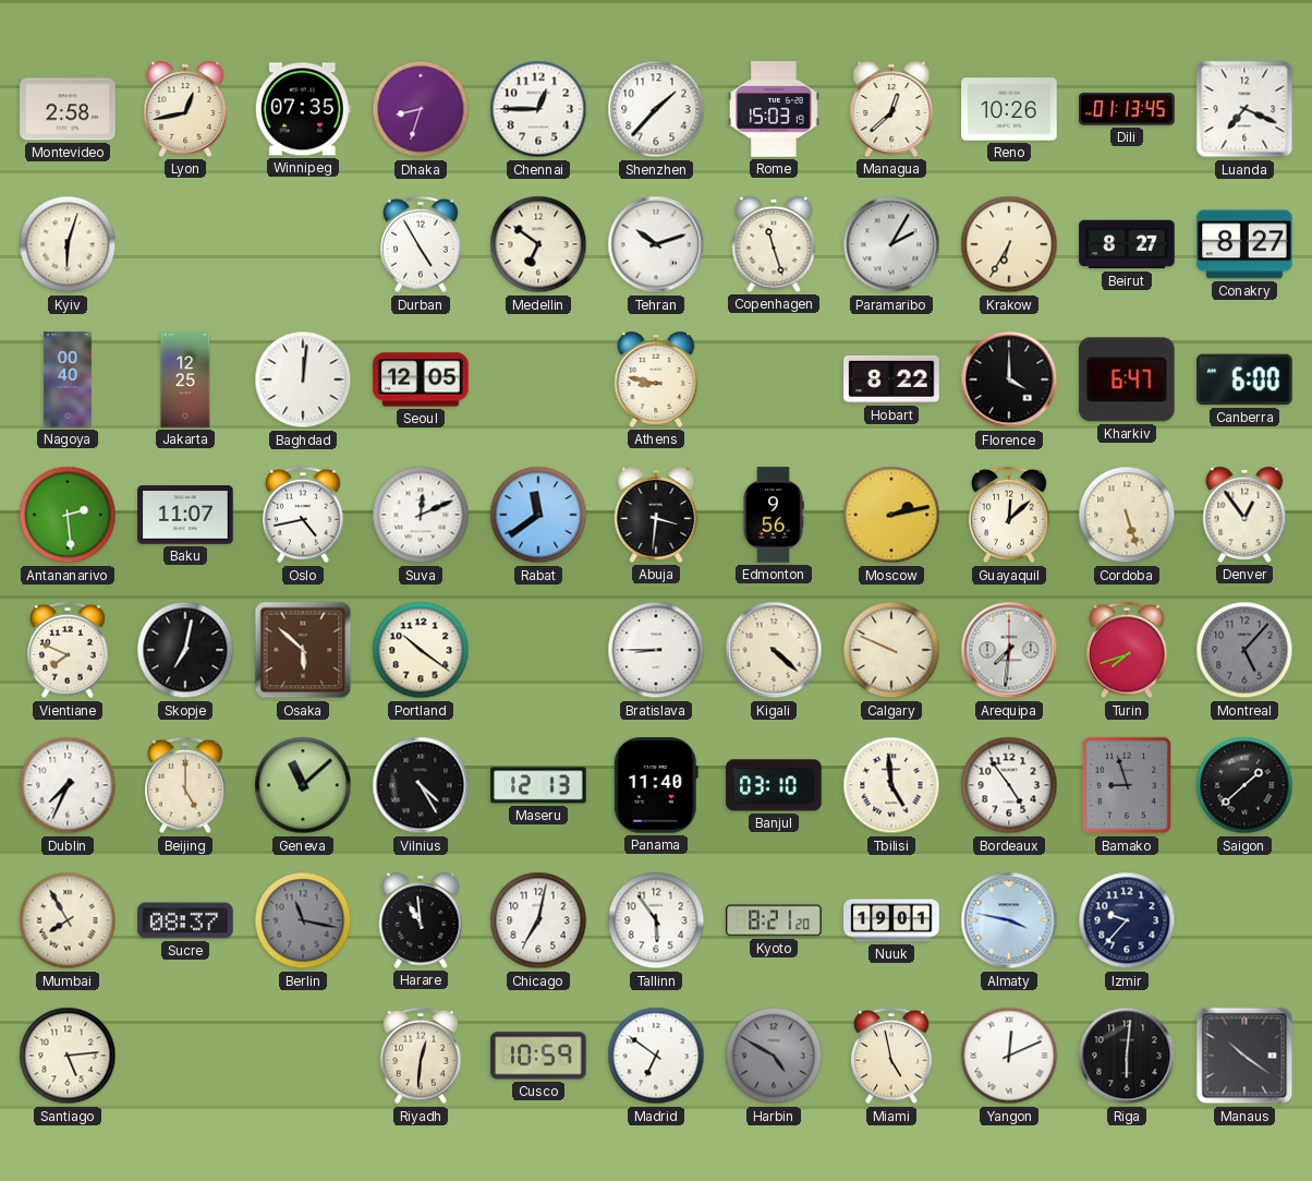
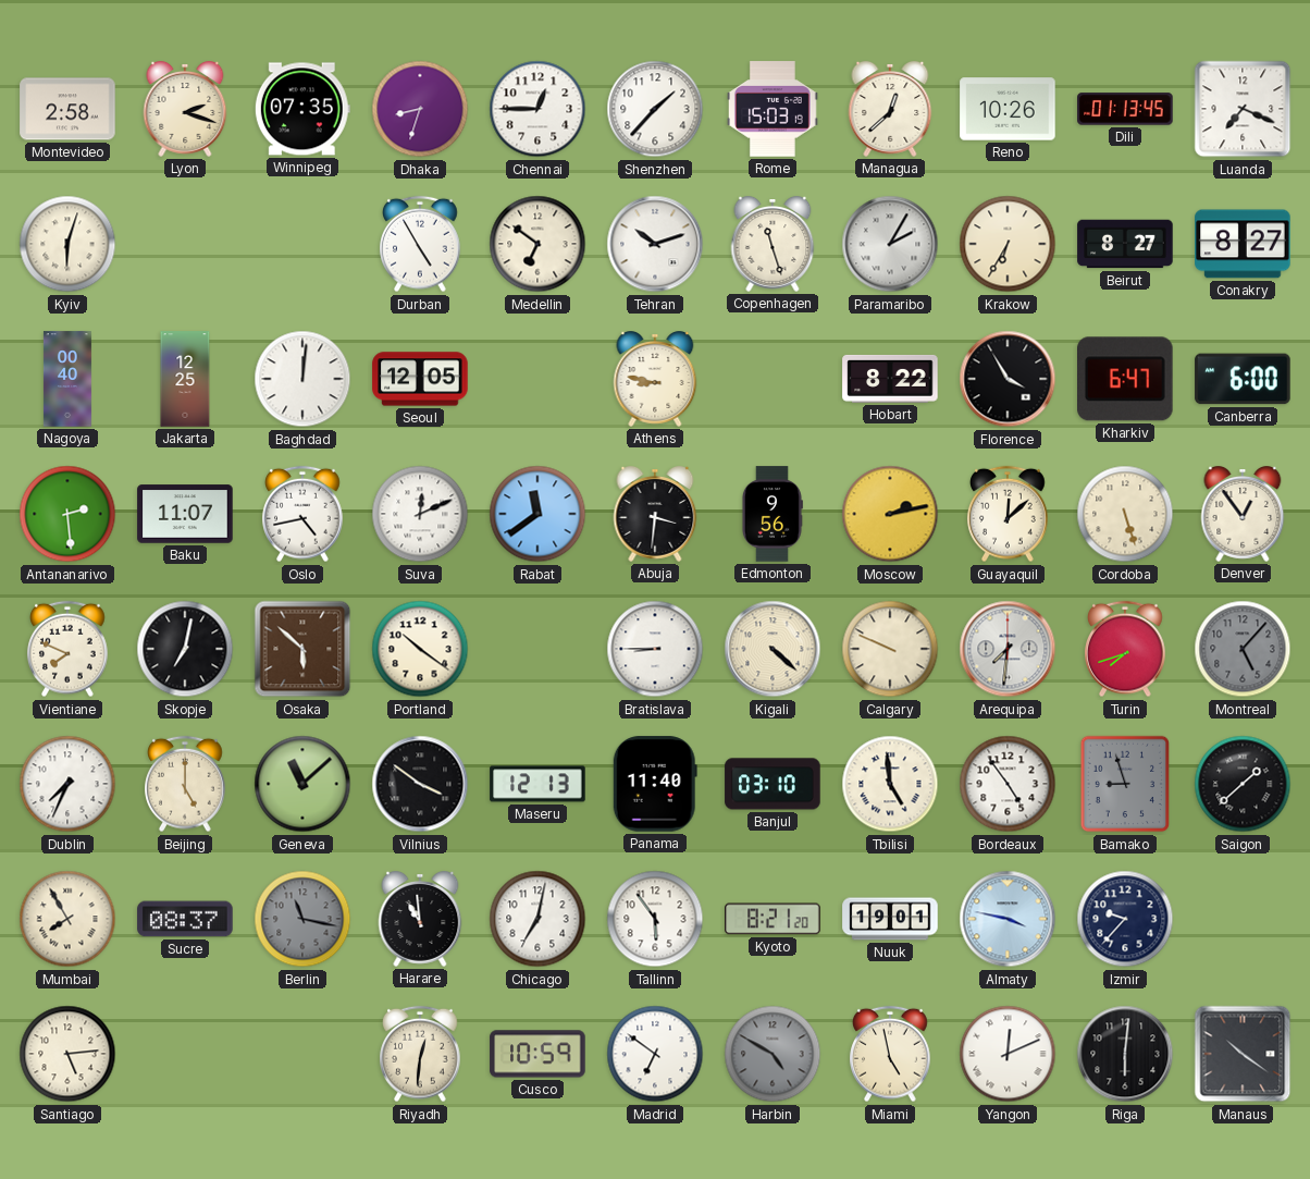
Lyon: 12:43 -> 2:18 (185, 110)
Florence: 4:00 -> 3:55 (1008, 379)
Vilnius: 4:25 -> 3:51 (420, 784)
